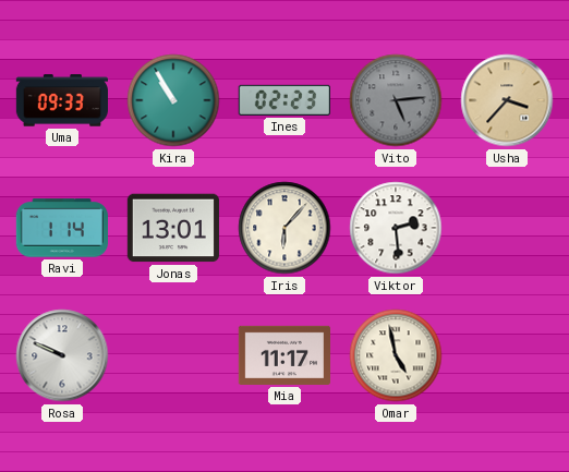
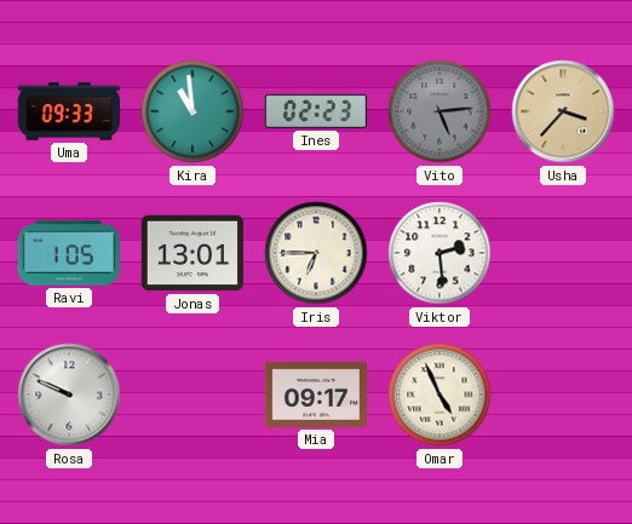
Kira: 10:55 -> 10:59 (193, 111)
Ravi: 1:14 -> 1:05 (68, 253)
Iris: 6:07 -> 6:45 (316, 253)
Mia: 11:17 -> 09:17 (315, 395)
Omar: 4:58 -> 4:56 (439, 395)
